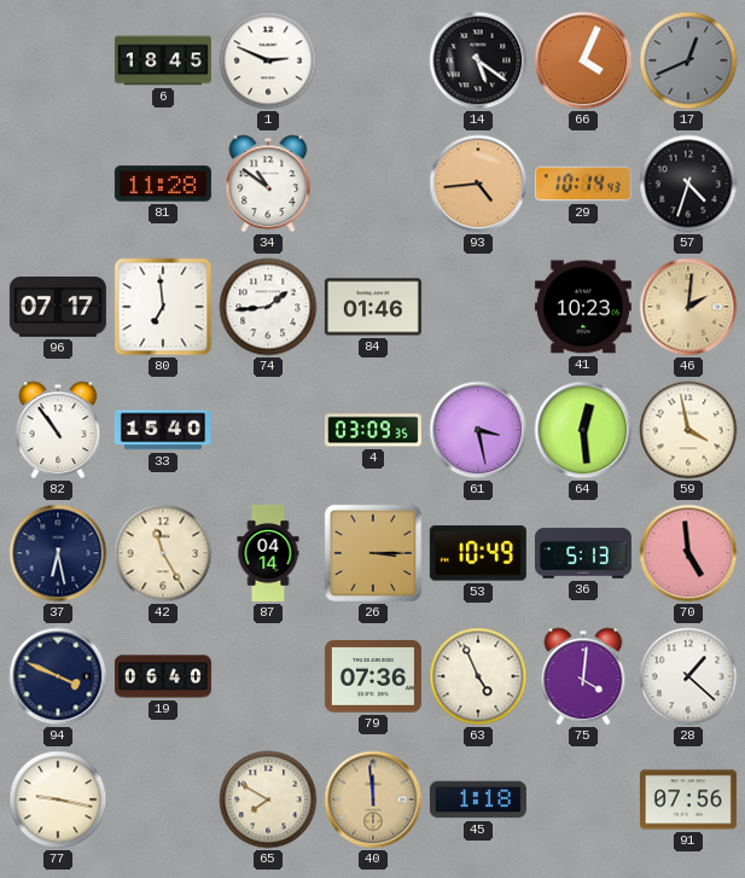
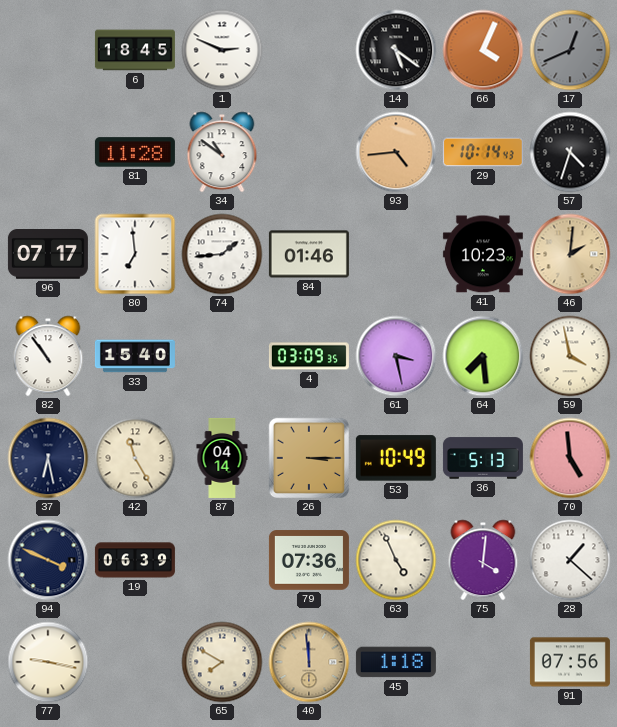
64: 12:29 -> 7:29 (483, 356)
19: 06:40 -> 06:39 (135, 560)
